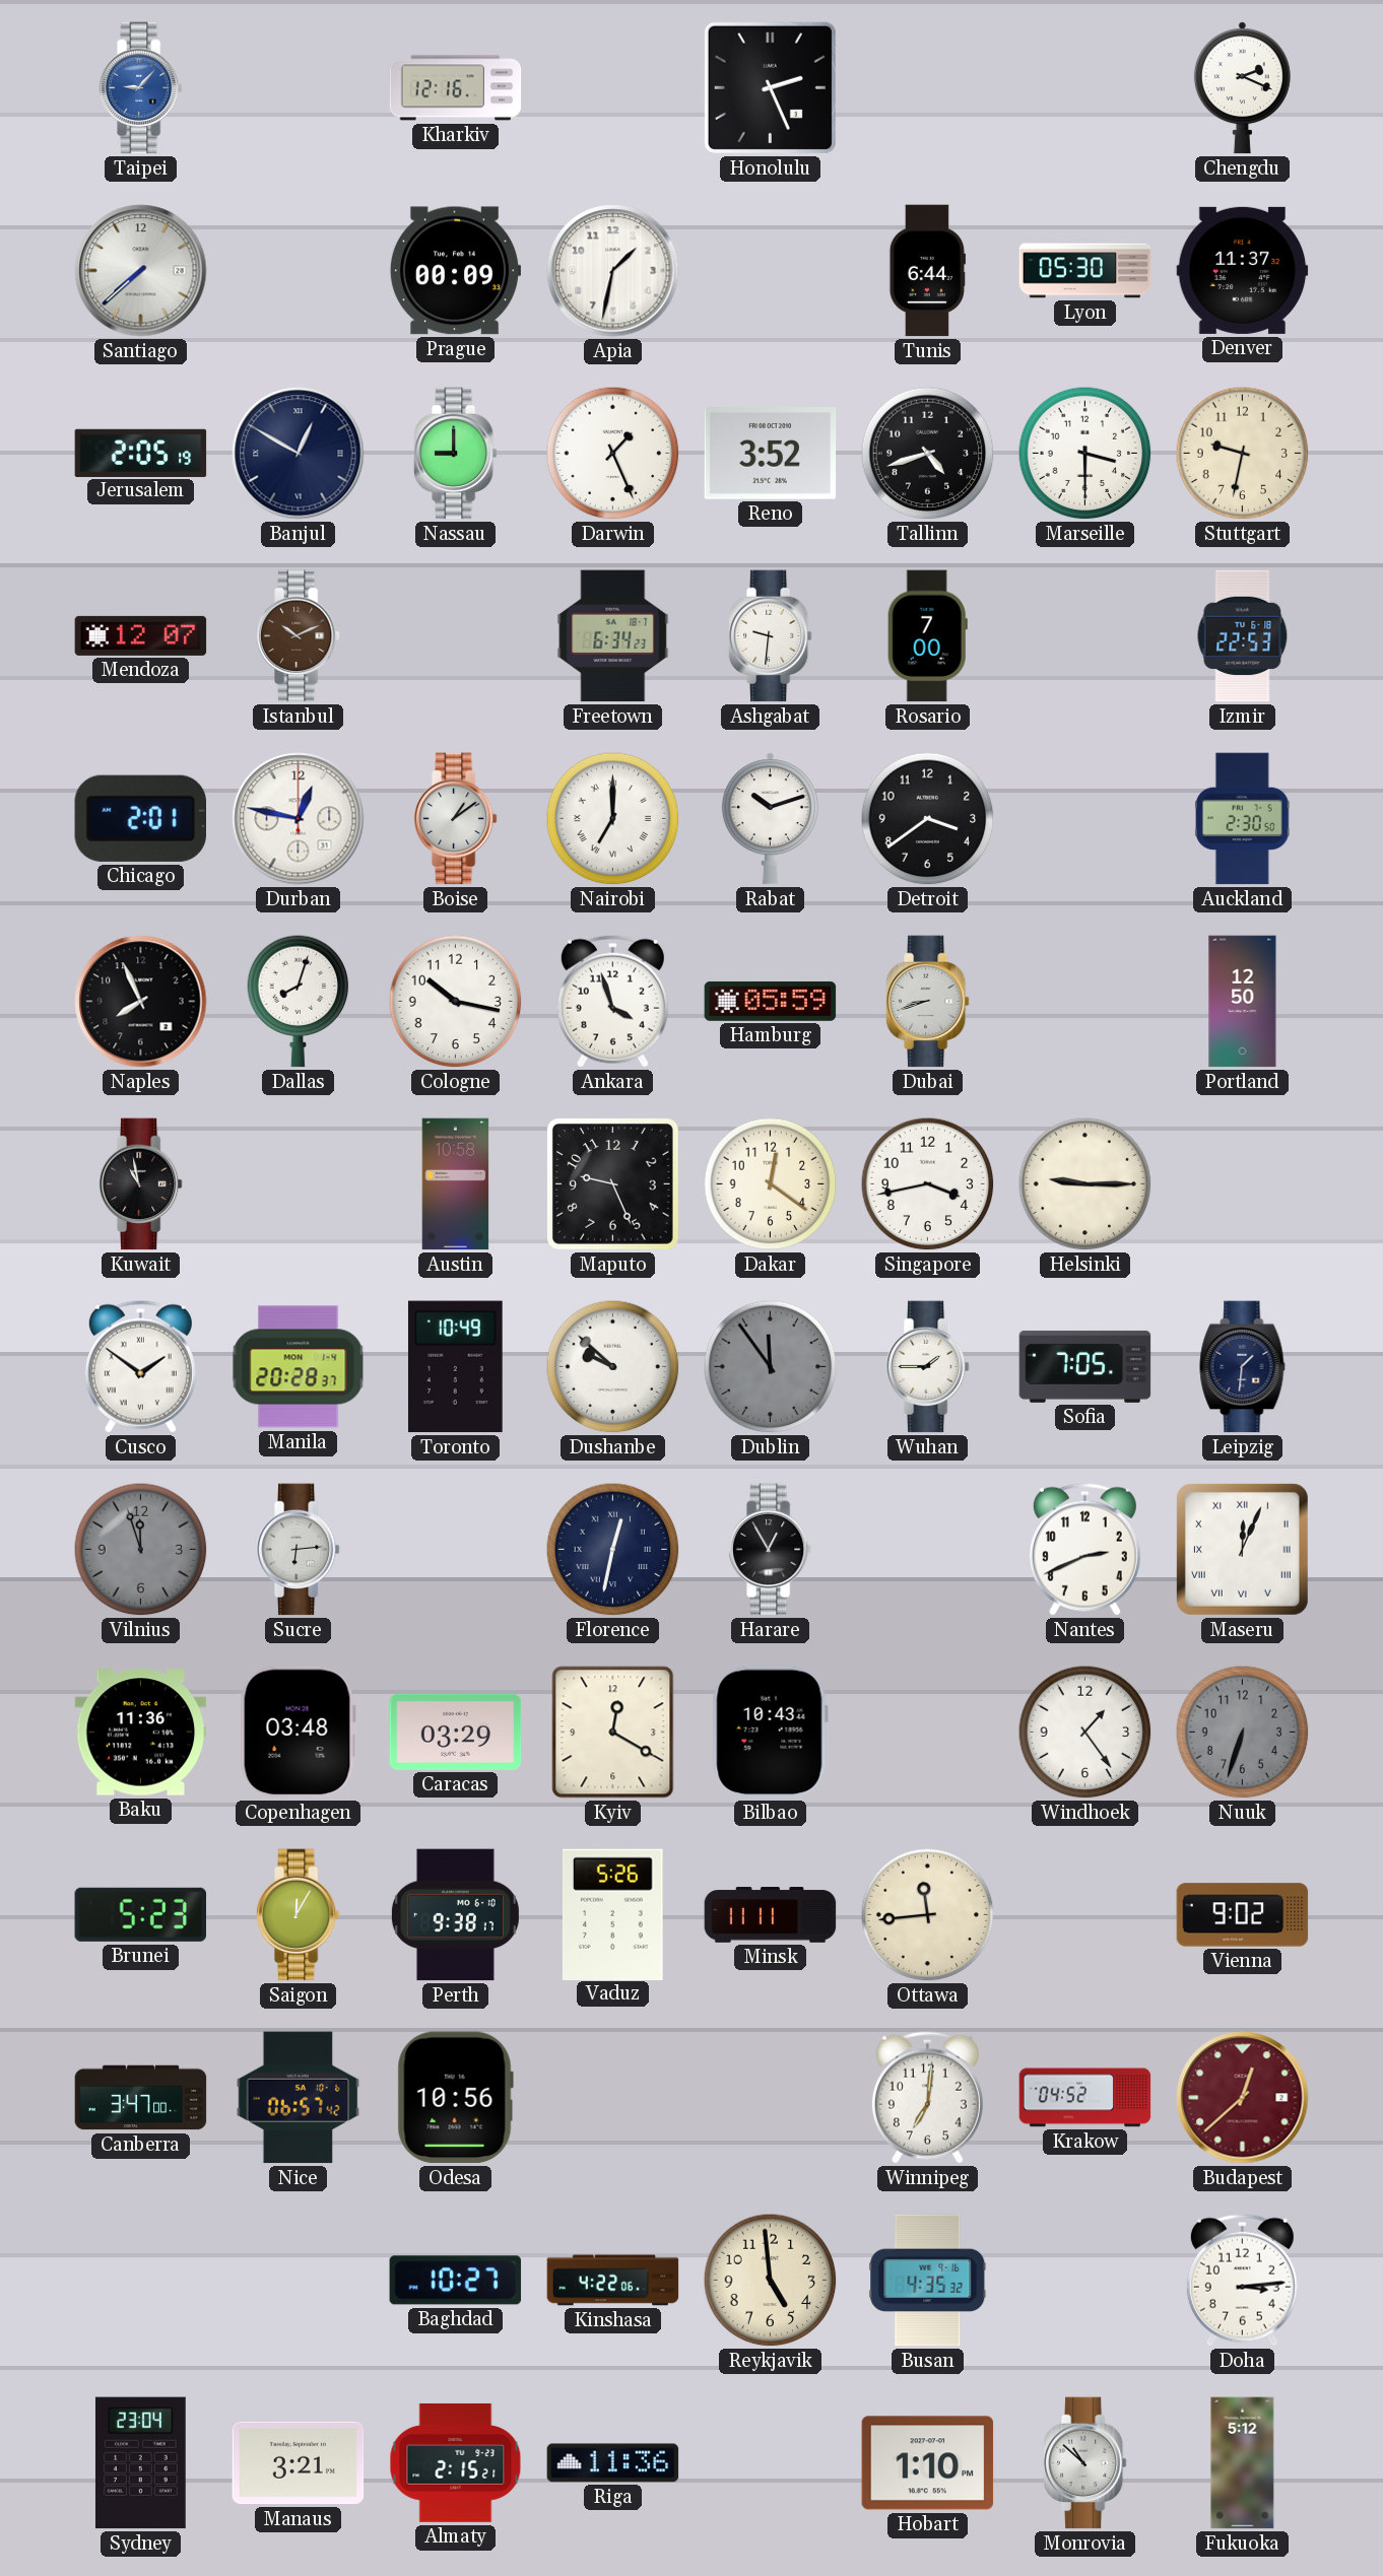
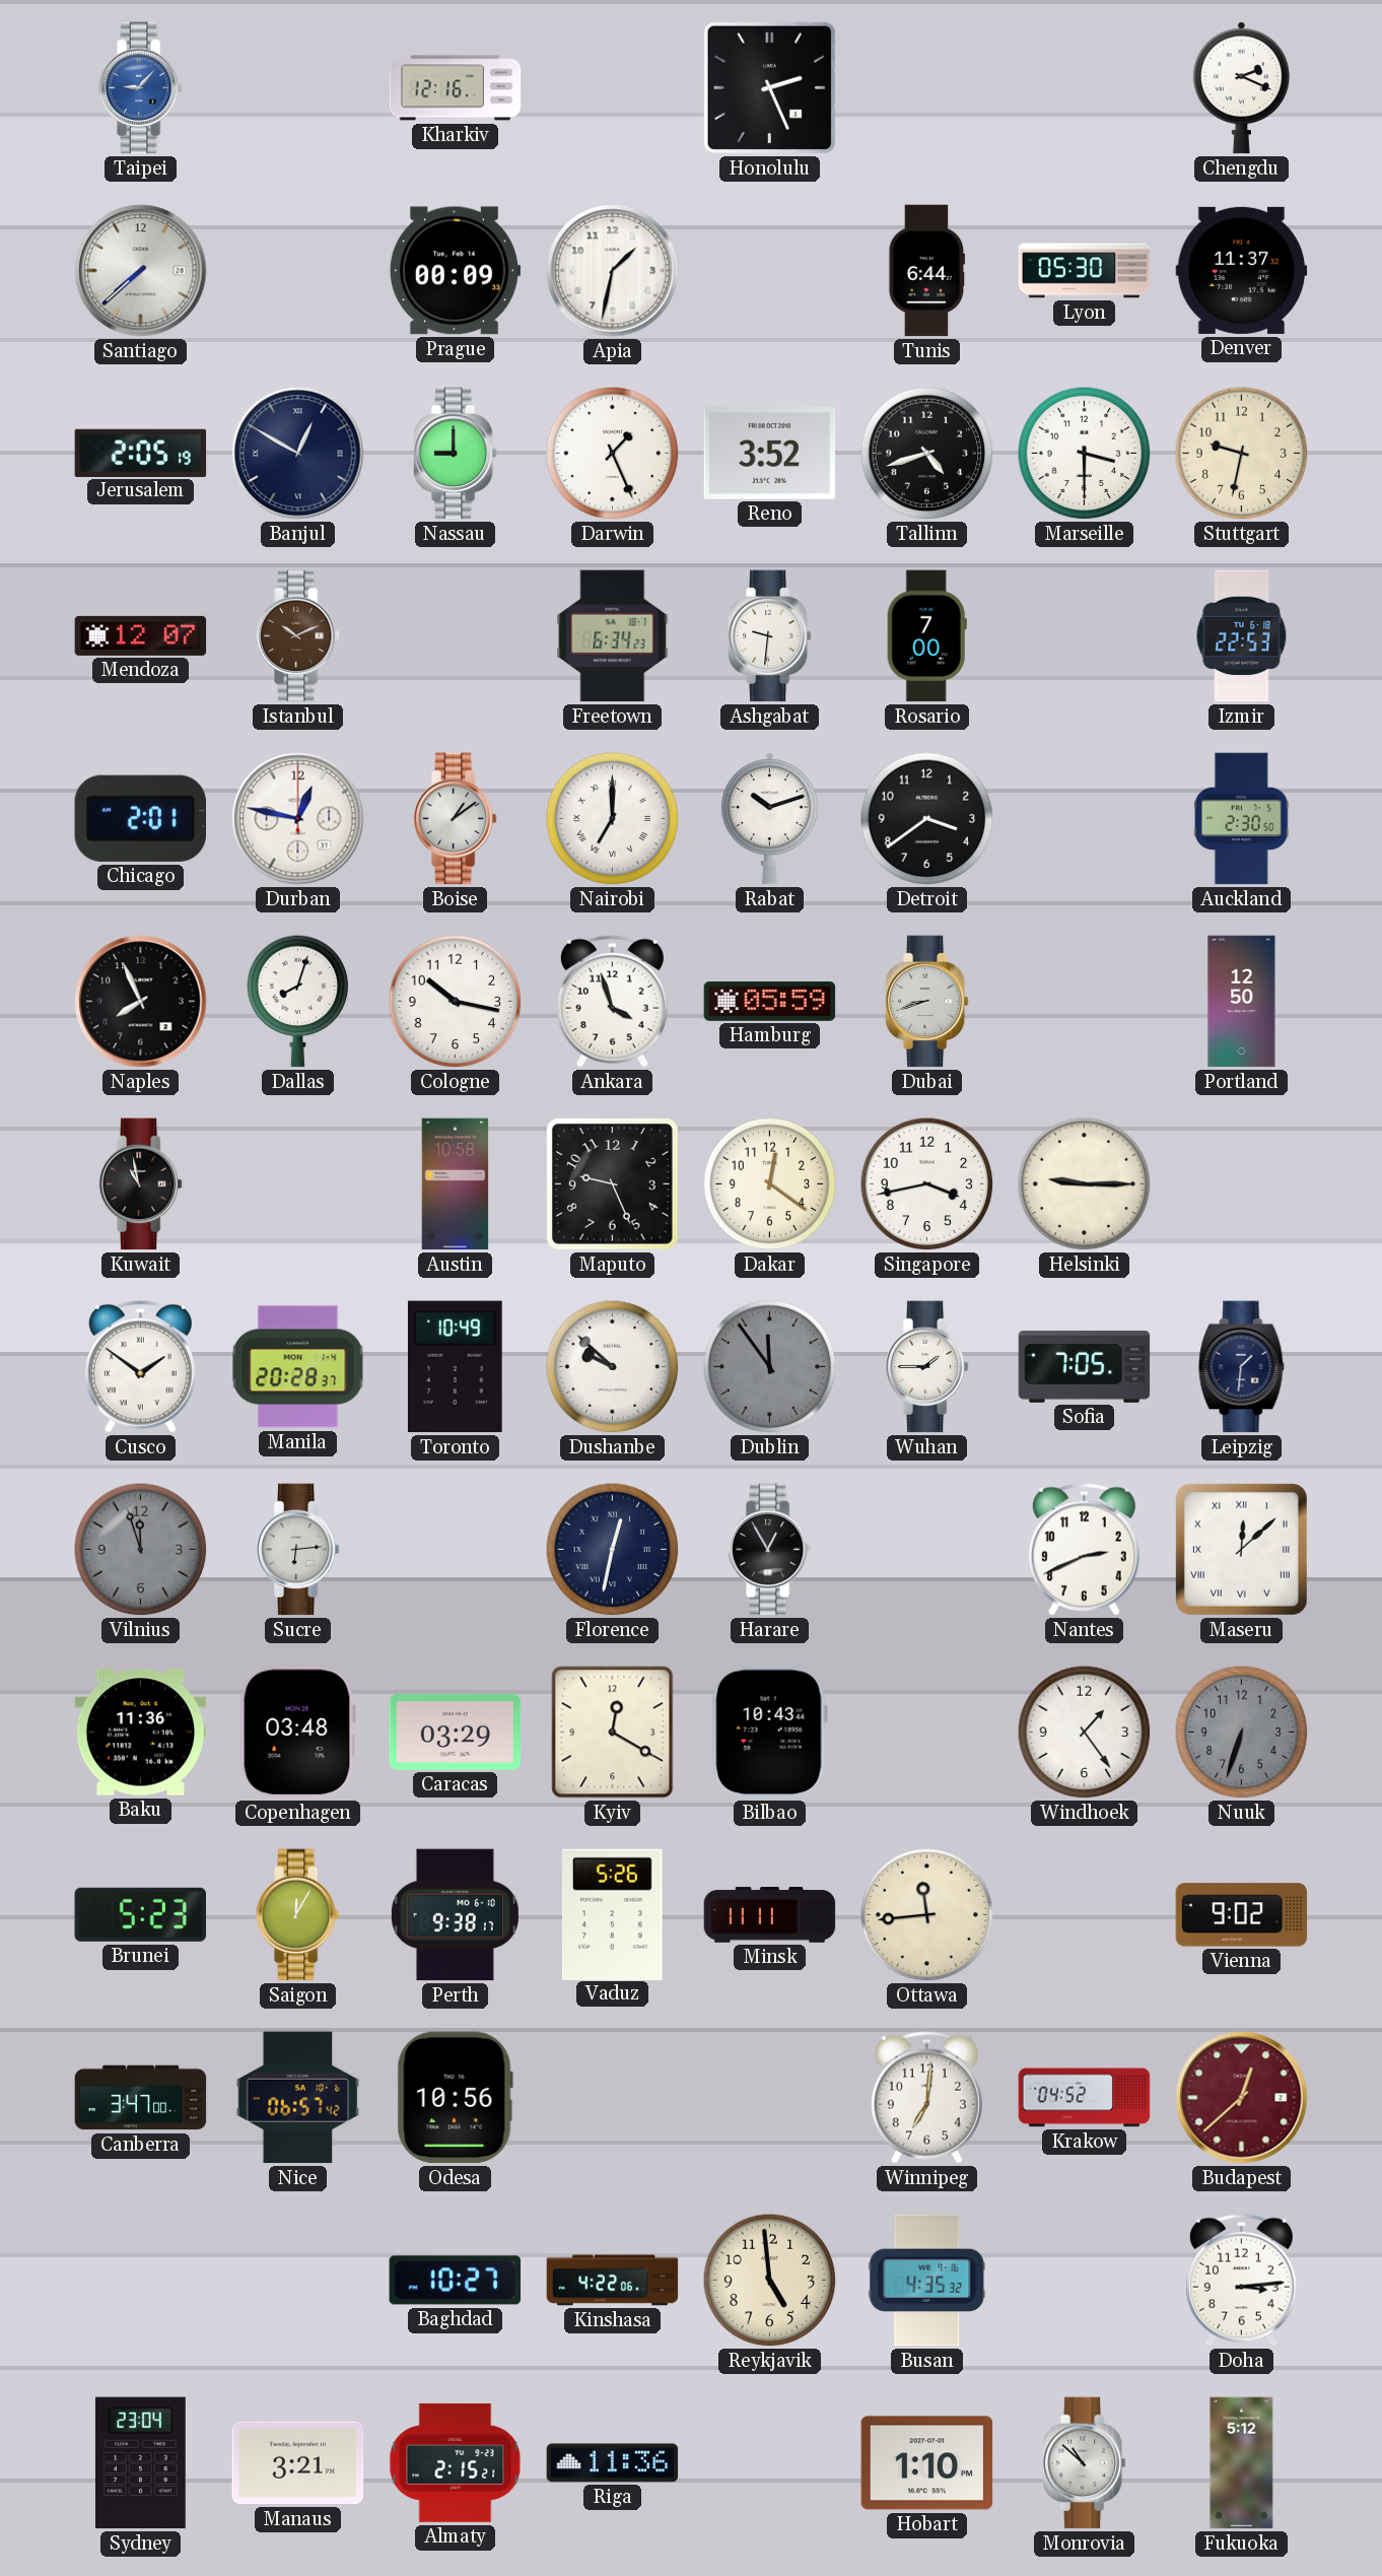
Maseru: 12:04 -> 12:08 (1241, 1549)
